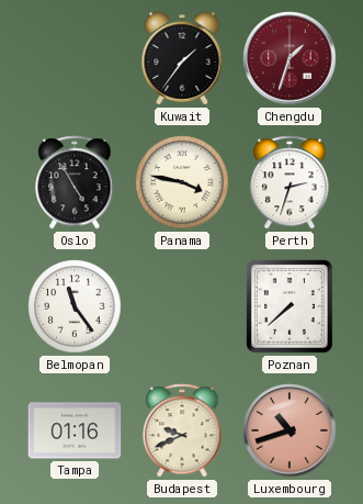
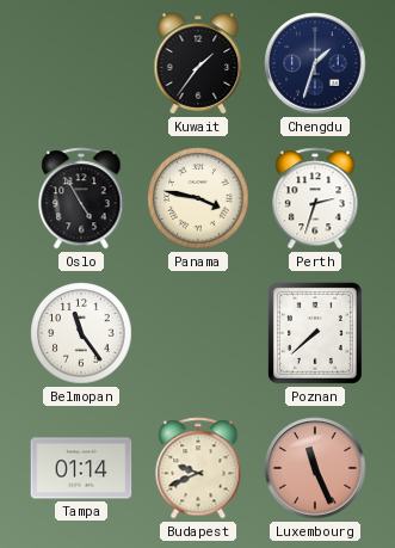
Chengdu dial: burgundy -> navy (315, 63)
Tampa: 01:16 -> 01:14 (81, 468)
Luxembourg: 10:42 -> 11:26 (315, 468)
